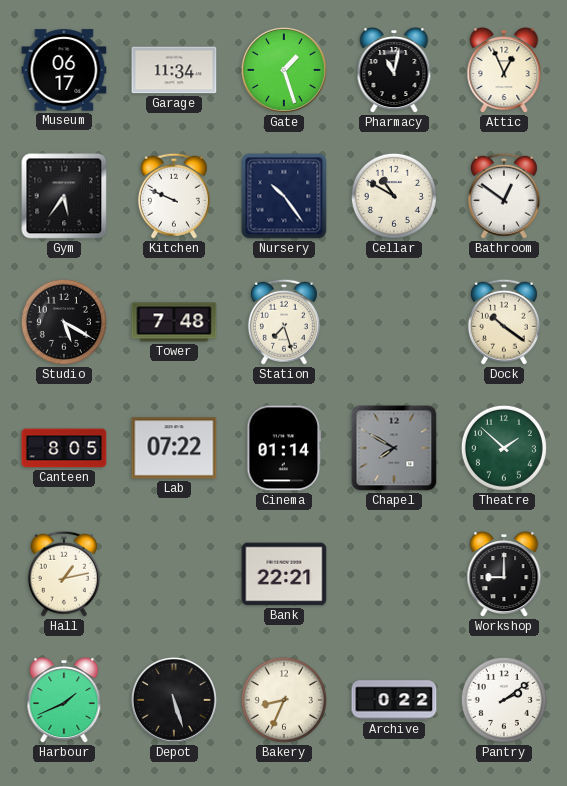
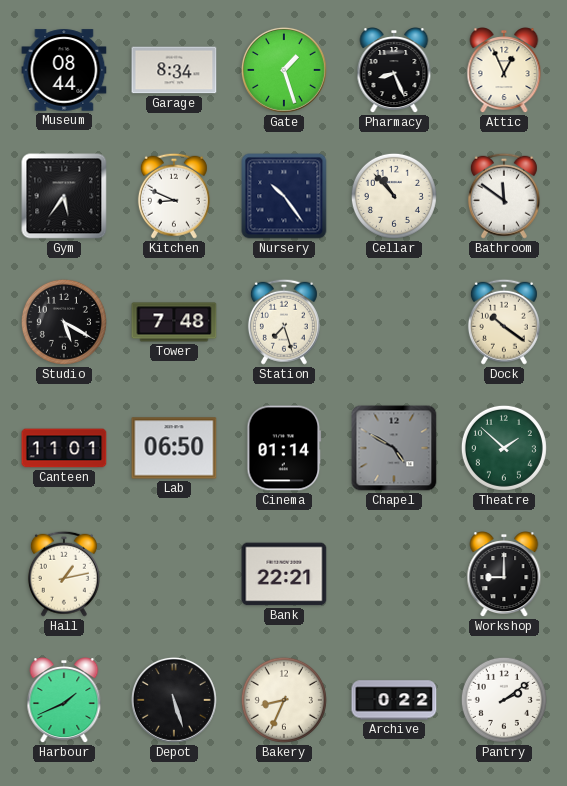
Museum: 06:17 -> 08:44 (64, 70)
Garage: 11:34 -> 8:34 (174, 70)
Pharmacy: 11:02 -> 8:26 (394, 70)
Kitchen: 9:49 -> 8:49 (174, 196)
Cellar: 10:50 -> 10:53 (394, 196)
Bathroom: 12:51 -> 11:51 (504, 196)
Canteen: 8:05 -> 11:01 (64, 448)
Lab: 07:22 -> 06:50 (174, 448)
Chapel: 7:50 -> 4:50 (394, 448)
